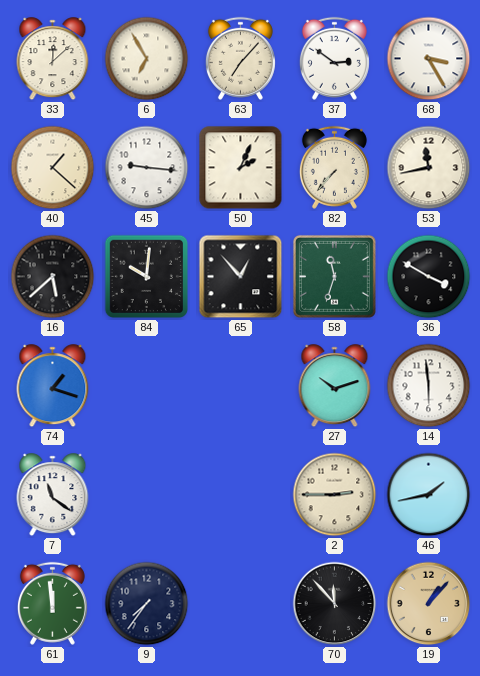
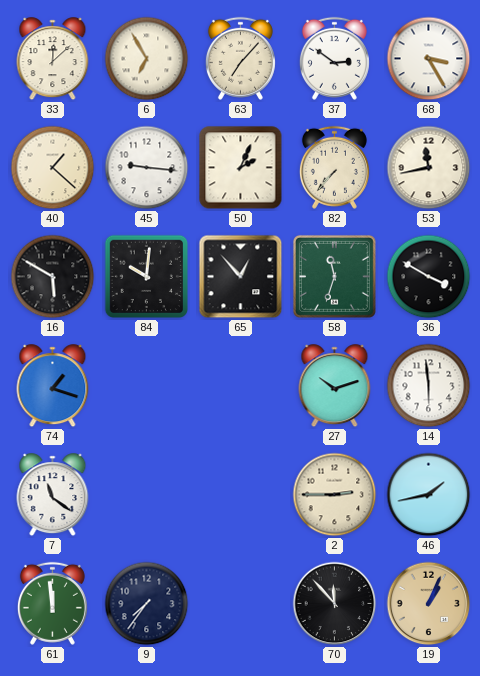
16: 5:38 -> 5:50 (53, 277)
19: 1:07 -> 1:04 (429, 604)
